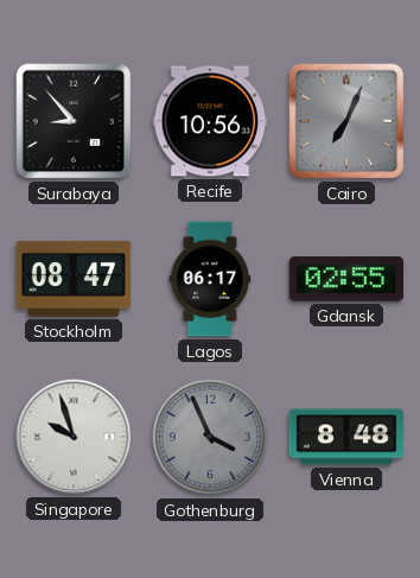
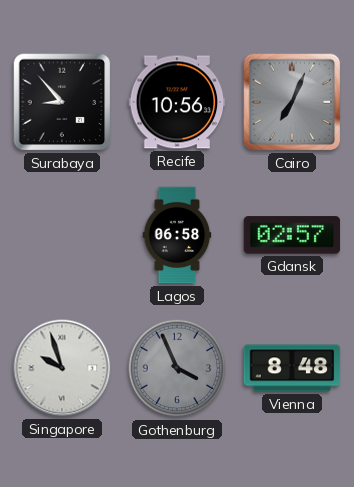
Stockholm: 08:47 -> none (74, 279)
Lagos: 06:17 -> 06:58 (177, 235)
Gdansk: 02:55 -> 02:57 (292, 235)
